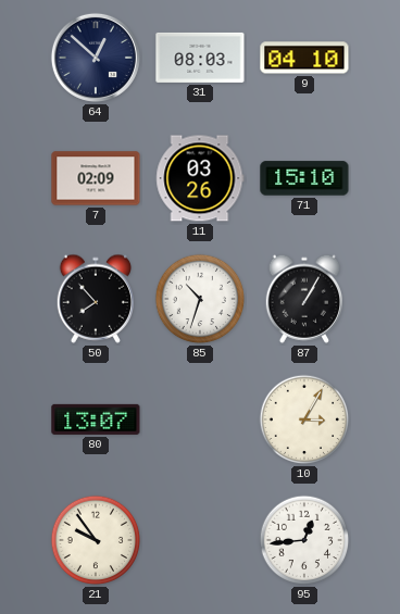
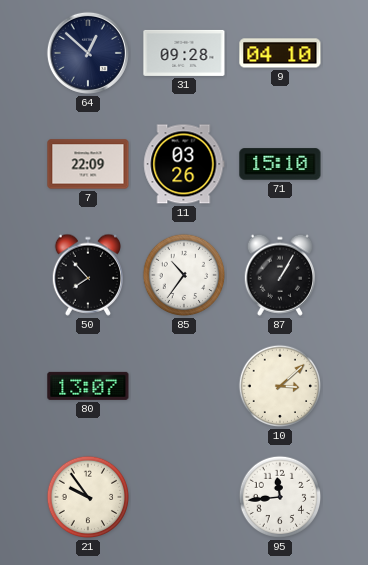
31: 08:03 -> 09:28 (184, 53)
7: 02:09 -> 22:09 (88, 164)
85: 10:33 -> 10:36 (184, 275)
10: 3:05 -> 3:08 (280, 386)
95: 12:44 -> 11:44 (280, 497)
